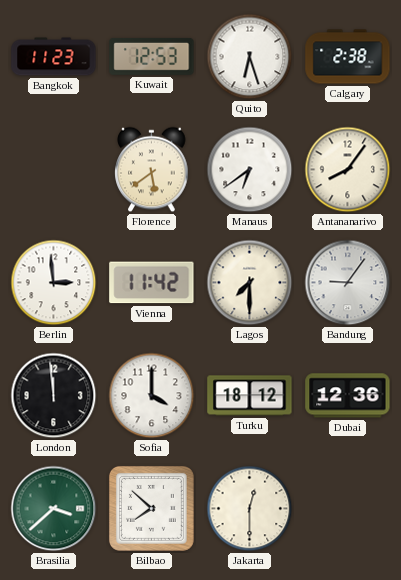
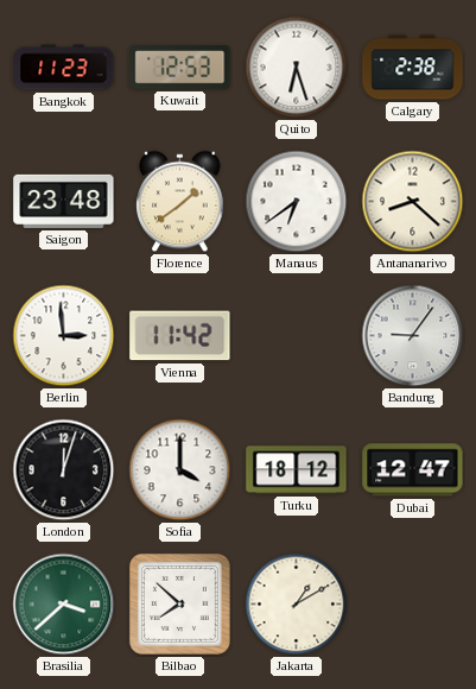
Saigon: none -> 23:48 (64, 201)
Florence: 5:39 -> 1:39 (180, 202)
Antananarivo: 8:06 -> 8:22 (413, 202)
Lagos: 7:30 -> none (250, 283)
London: 11:59 -> 12:03 (64, 470)
Dubai: 12:36 -> 12:47 (413, 470)
Jakarta: 12:30 -> 1:10 (297, 605)
